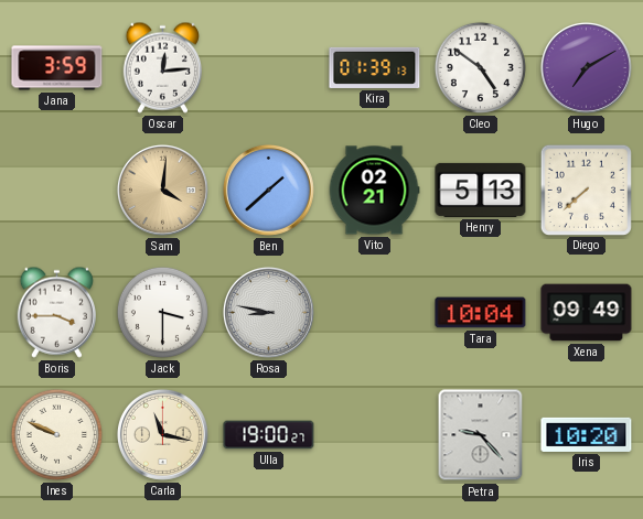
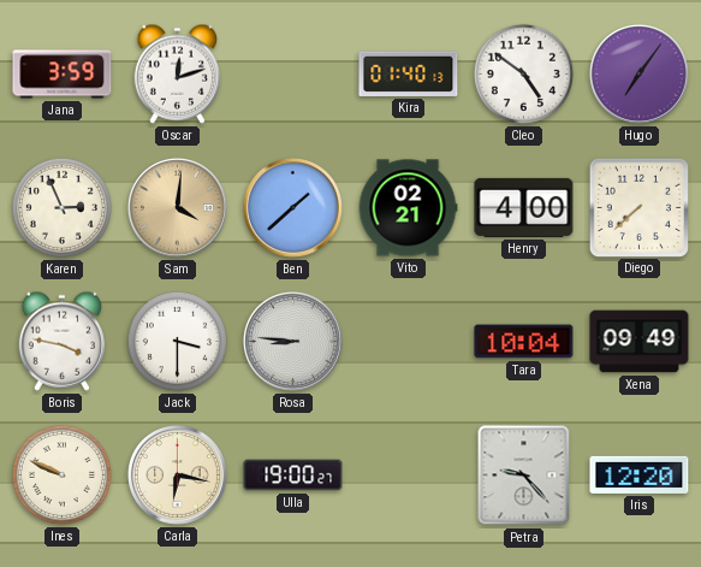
Oscar: 12:14 -> 12:12 (177, 73)
Kira: 01:39 -> 01:40 (409, 73)
Hugo: 7:10 -> 7:06 (638, 73)
Karen: none -> 2:56 (61, 207)
Henry: 5:13 -> 4:00 (524, 207)
Boris: 3:45 -> 3:47 (61, 341)
Rosa: 8:47 -> 8:46 (292, 341)
Carla: 11:17 -> 6:17 (177, 474)
Iris: 10:20 -> 12:20 (640, 474)
